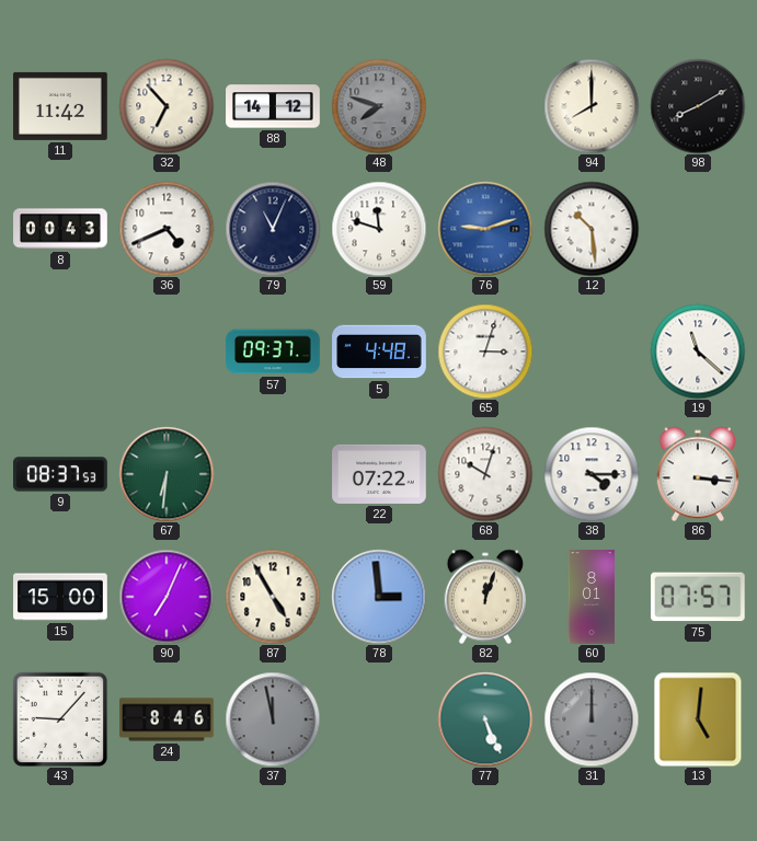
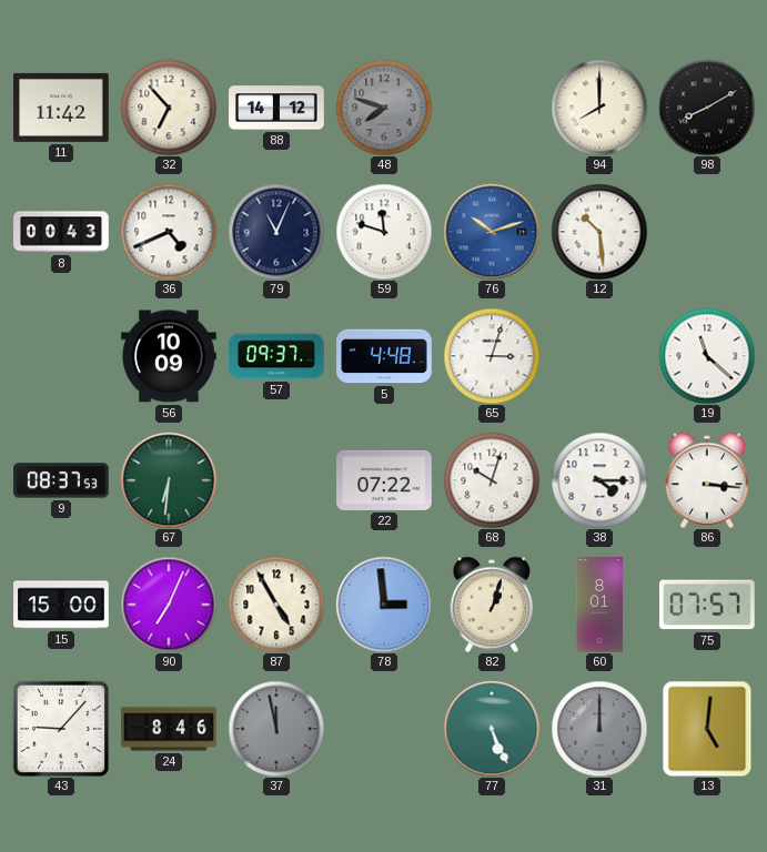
76: 9:12 -> 10:12 (492, 232)
56: none -> 10:09 (169, 356)
82: 12:03 -> 1:03 (491, 605)
